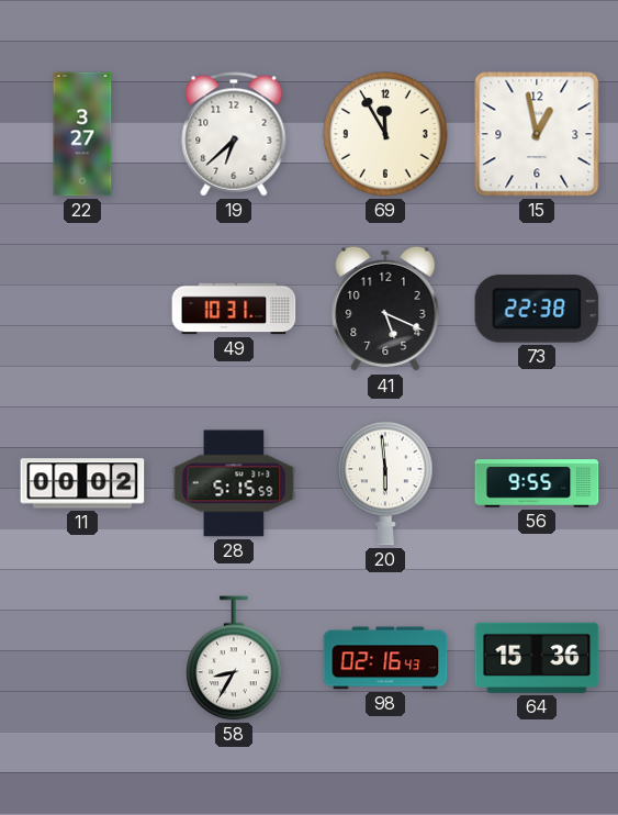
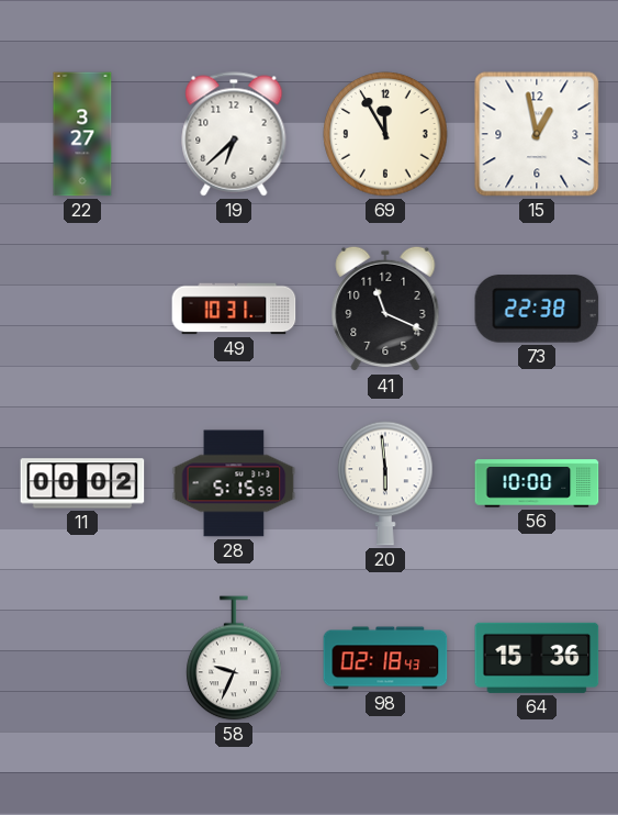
41: 5:19 -> 11:19 (385, 309)
56: 9:55 -> 10:00 (537, 483)
58: 8:35 -> 9:34 (234, 658)
98: 02:16 -> 02:18 (385, 658)
